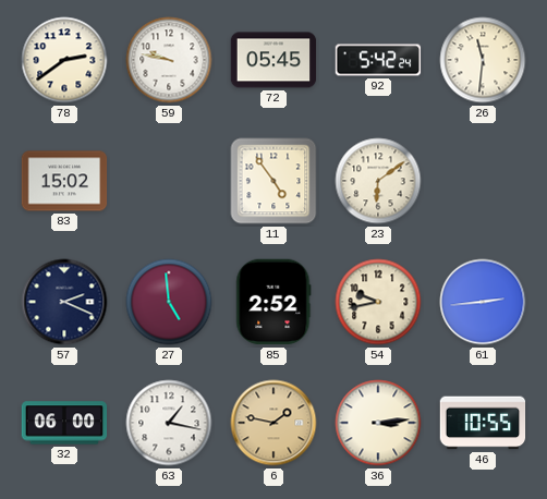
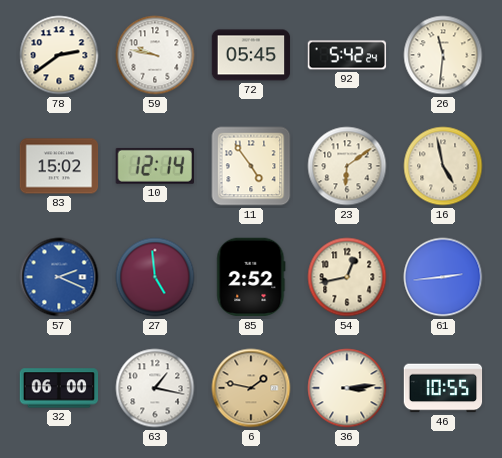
10: none -> 12:14 (155, 166)
16: none -> 4:58 (443, 166)
57 dial: navy -> blue (59, 277)
54: 9:43 -> 12:43 (347, 277)
